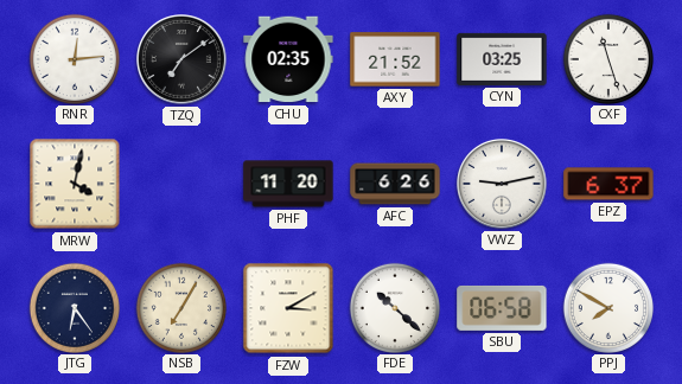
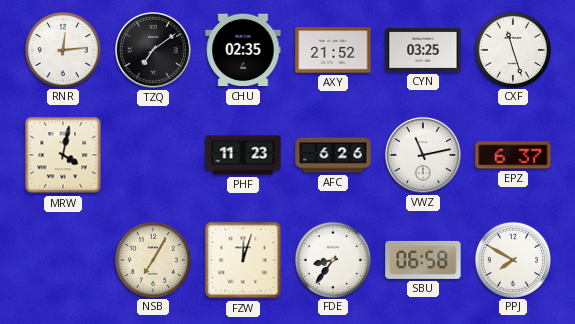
PHF: 11:20 -> 11:23 (243, 155)
VWZ: 9:13 -> 11:13 (424, 156)
JTG: 6:24 -> none (74, 307)
FZW: 3:10 -> 12:03 (243, 260)
FDE: 10:22 -> 8:36 (332, 259)
